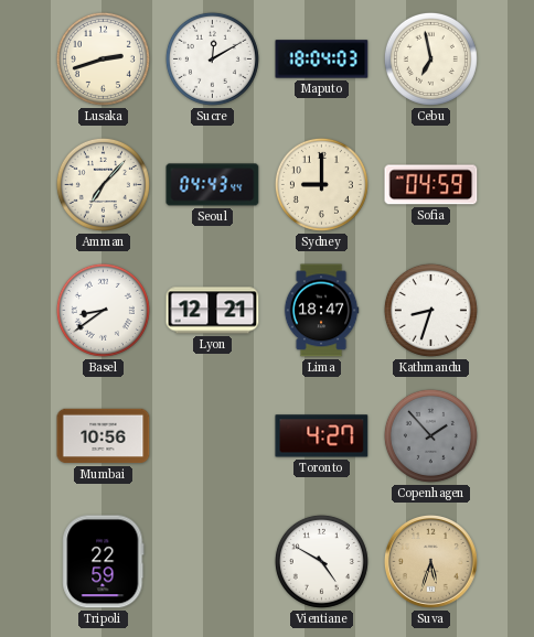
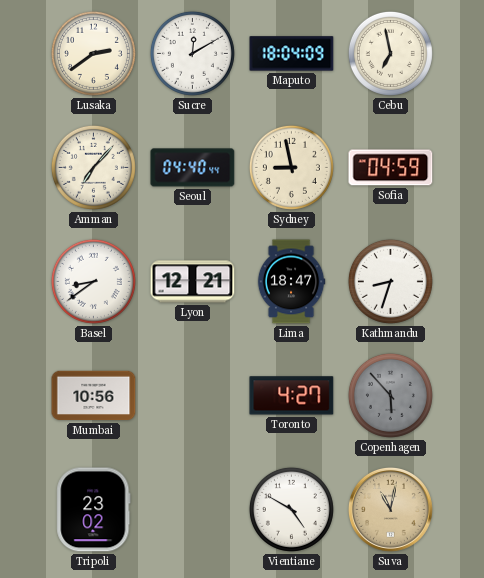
Lusaka: 2:42 -> 2:39 (93, 53)
Maputo: 18:04:03 -> 18:04:09 (292, 54)
Seoul: 04:43 -> 04:40 (193, 168)
Sydney: 9:00 -> 8:58 (291, 167)
Copenhagen: 1:53 -> 5:53 (390, 395)
Tripoli: 22:59 -> 23:02 (94, 510)
Suva: 5:33 -> 11:02 (390, 509)
